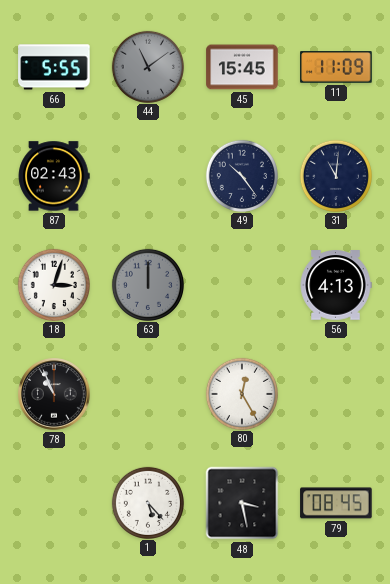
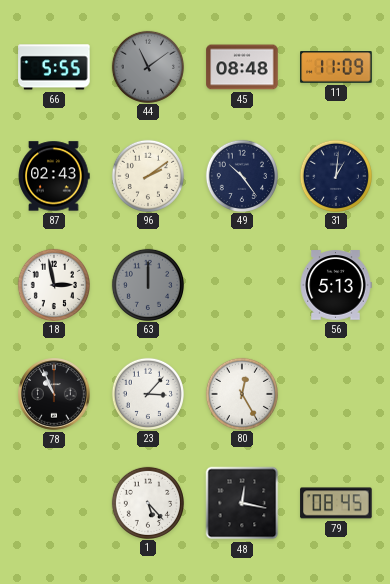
45: 15:45 -> 08:48 (242, 67)
96: none -> 2:09 (147, 175)
31: 11:01 -> 1:01 (335, 175)
18: 3:03 -> 2:58 (53, 284)
56: 4:13 -> 5:13 (336, 285)
23: none -> 3:07 (147, 393)
48: 3:28 -> 12:17 (242, 503)
